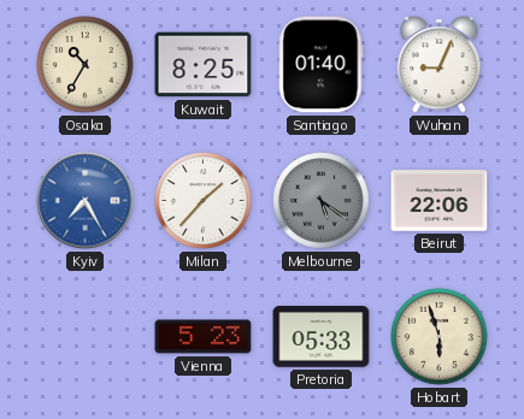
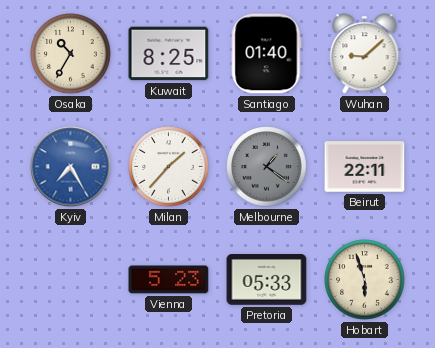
Wuhan: 9:04 -> 9:08 (365, 54)
Melbourne: 5:21 -> 1:21 (267, 167)
Beirut: 22:06 -> 22:11 (365, 167)
